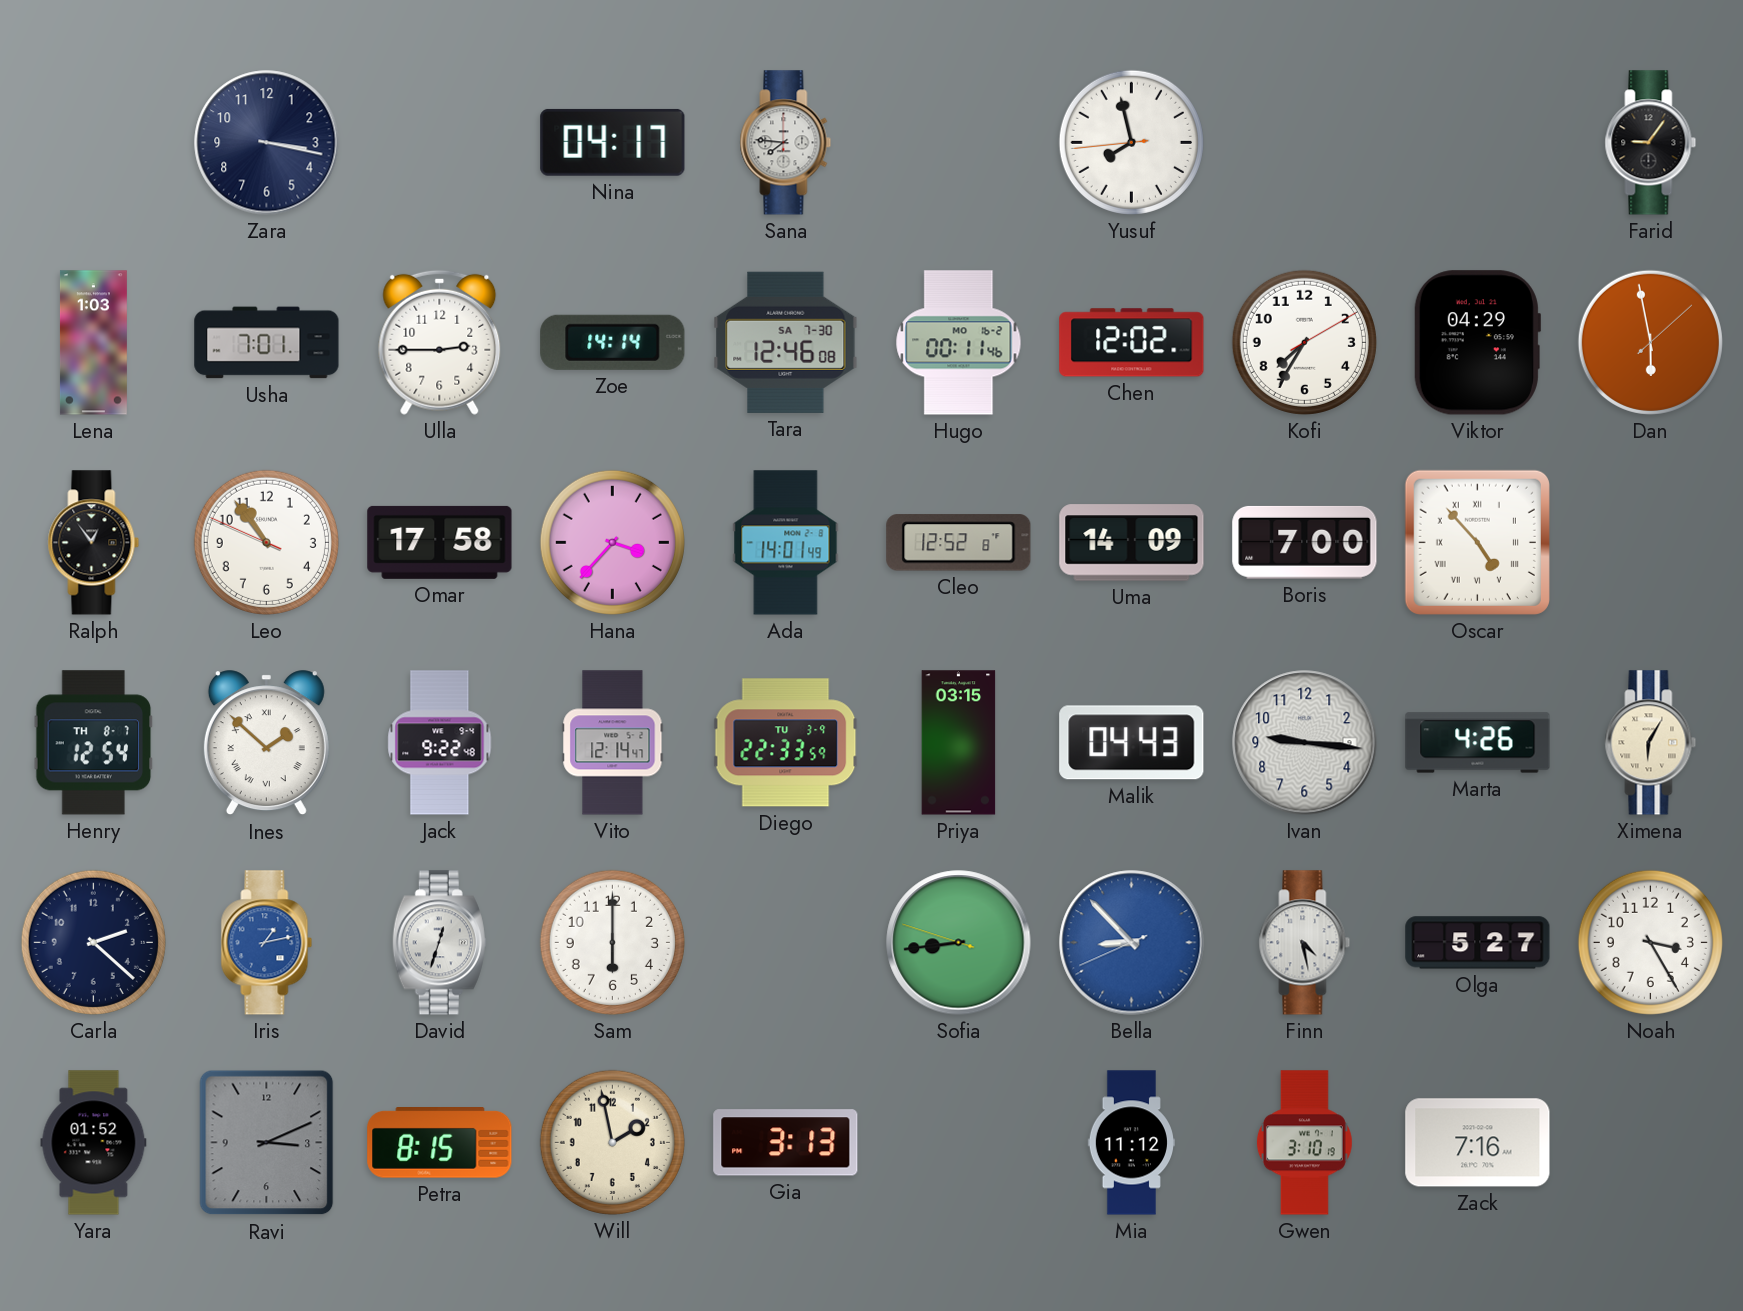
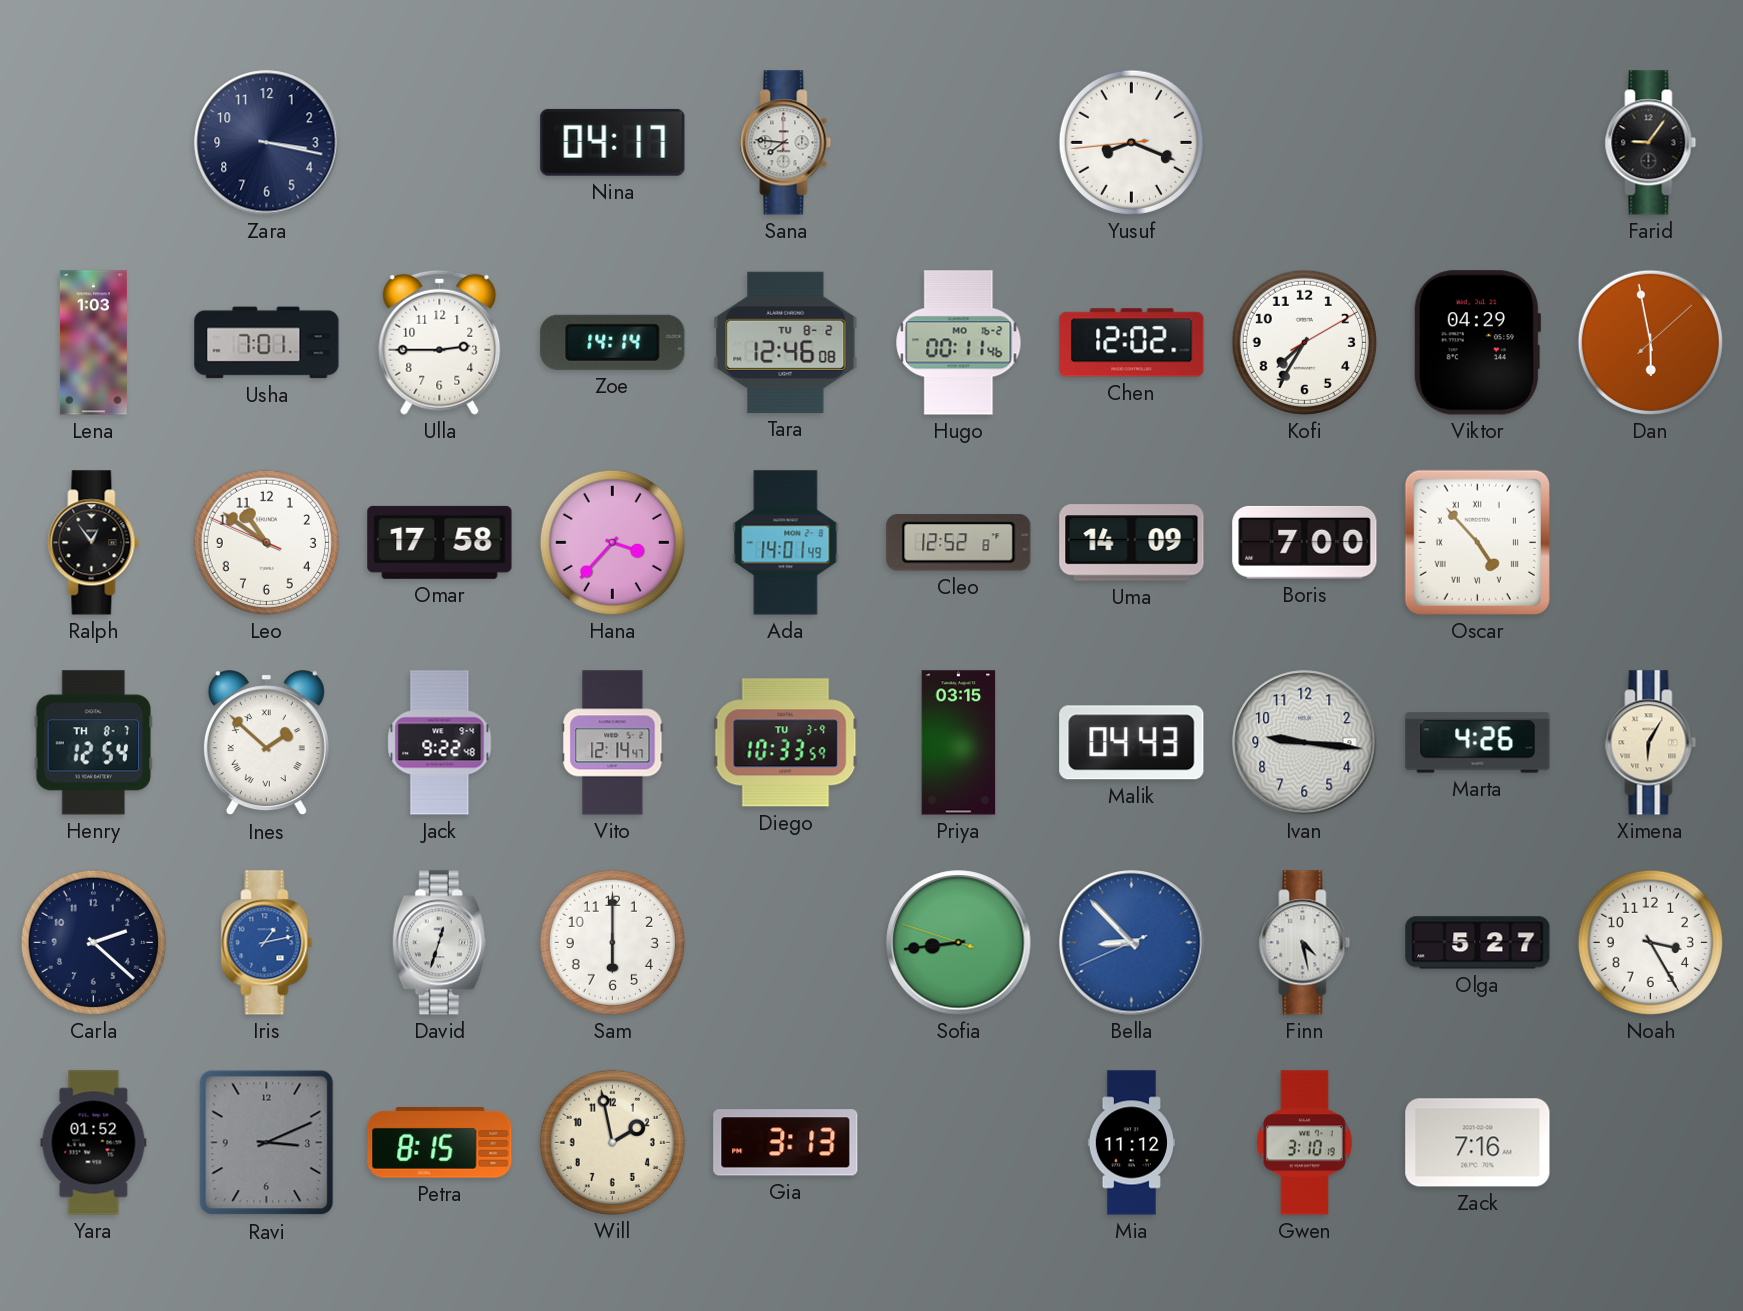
Yusuf: 7:57 -> 8:18 (1131, 142)
Tara date: SA 7-30 -> TU 8-2 (786, 342)
Leo: 10:53 -> 10:50 (266, 542)
Diego: 22:33 -> 10:33 (786, 743)
